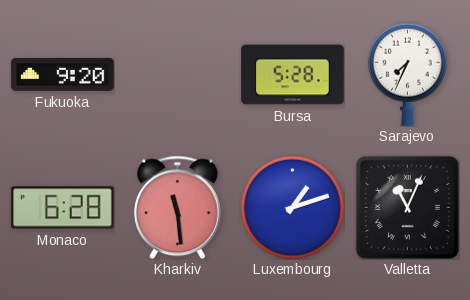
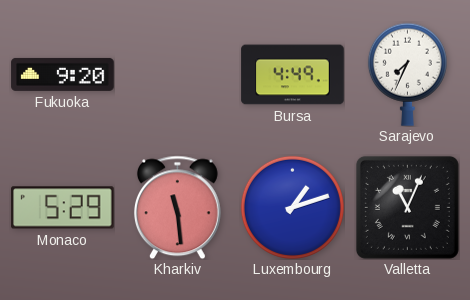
Bursa: 5:28 -> 4:49 (293, 75)
Monaco: 6:28 -> 5:29 (63, 208)
